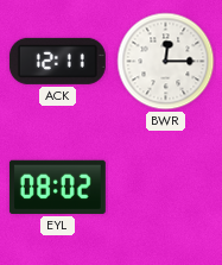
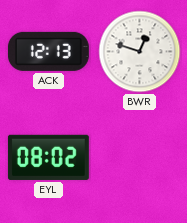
ACK: 12:11 -> 12:13 (48, 51)
BWR: 12:15 -> 12:48 (140, 52)
